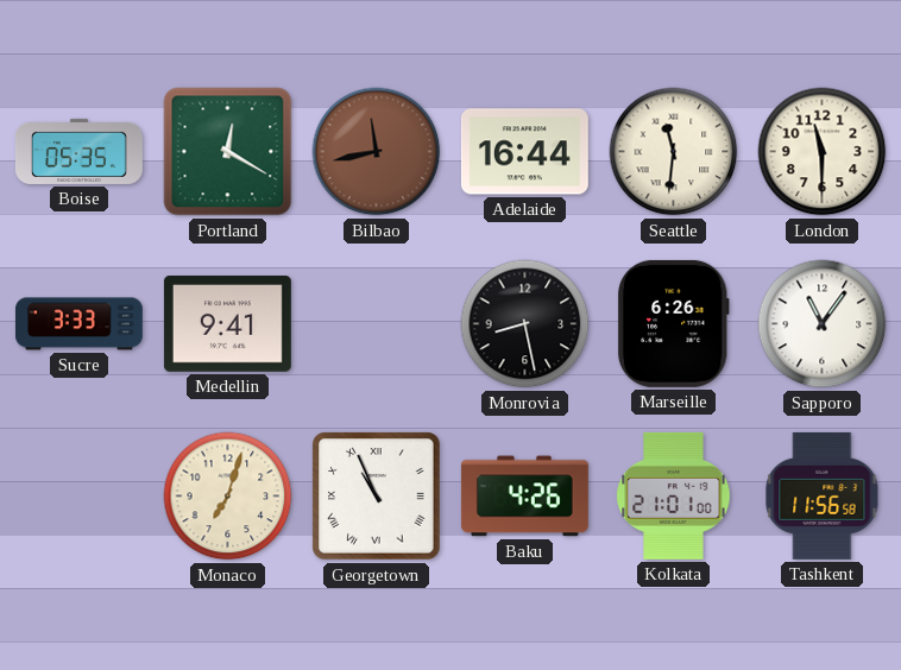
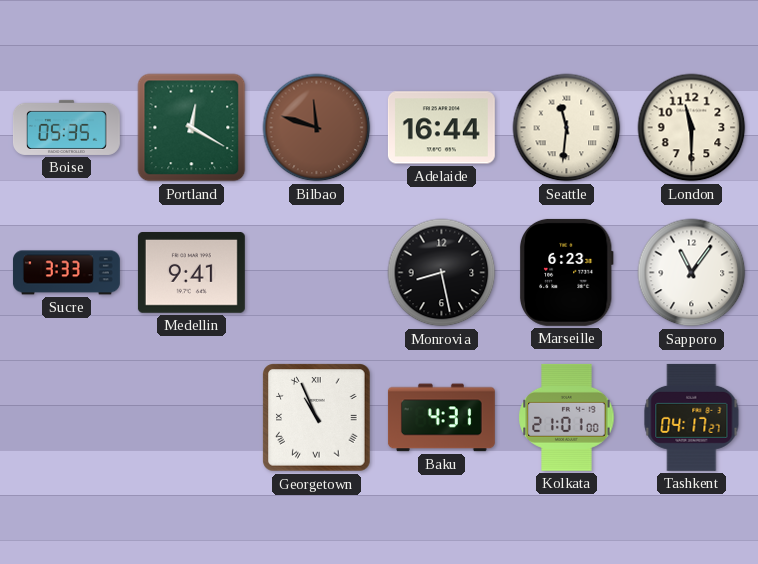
Bilbao: 11:43 -> 11:48 (317, 128)
Marseille: 6:26 -> 6:23 (566, 272)
Monaco: 7:03 -> none (228, 497)
Baku: 4:26 -> 4:31 (441, 418)
Tashkent: 11:56 -> 04:17 (692, 417)
